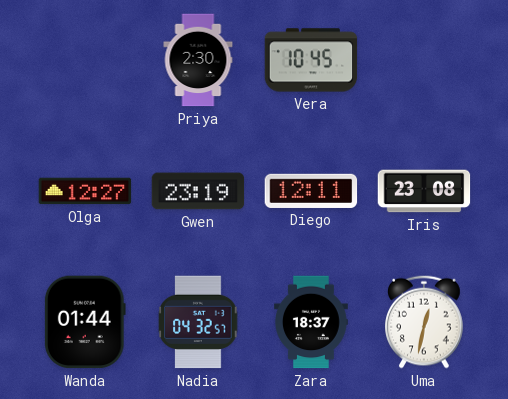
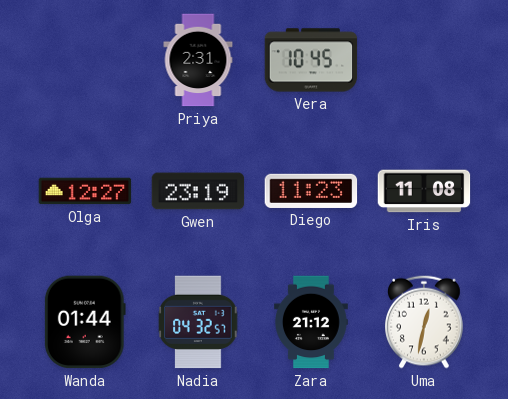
Priya: 2:30 -> 2:31 (198, 60)
Diego: 12:11 -> 11:23 (311, 191)
Iris: 23:08 -> 11:08 (424, 191)
Zara: 18:37 -> 21:12 (312, 322)
